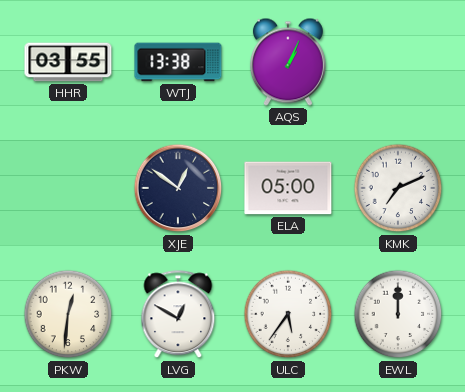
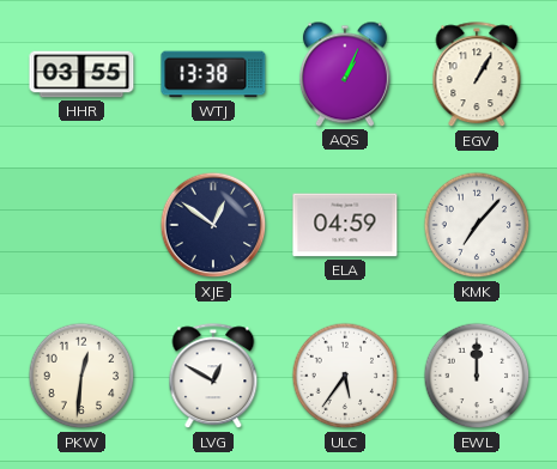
EGV: none -> 1:05 (477, 75)
ELA: 05:00 -> 04:59 (345, 225)
KMK: 7:11 -> 7:07 (477, 225)
